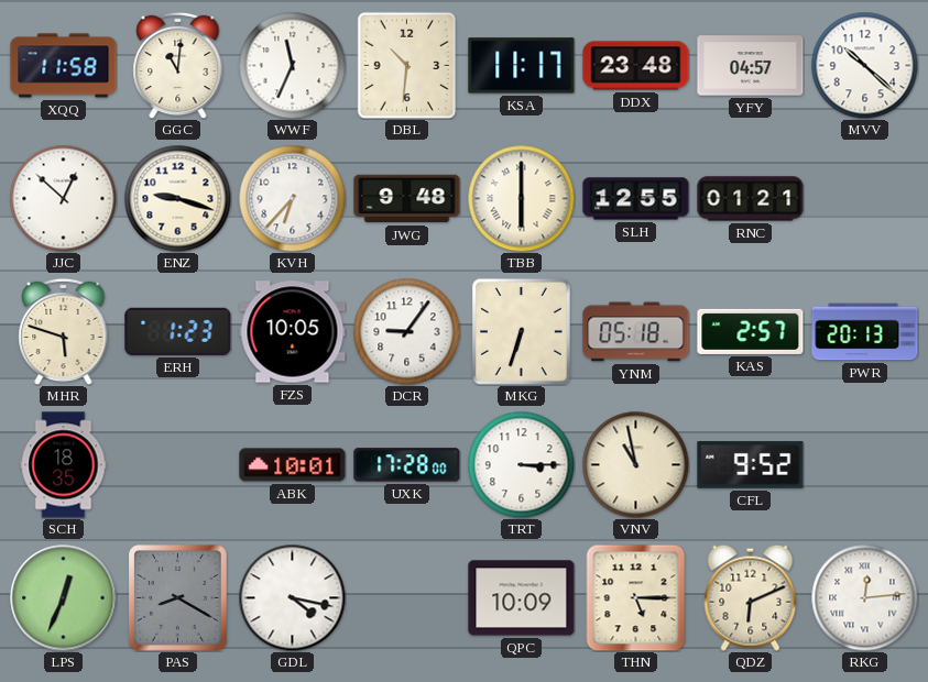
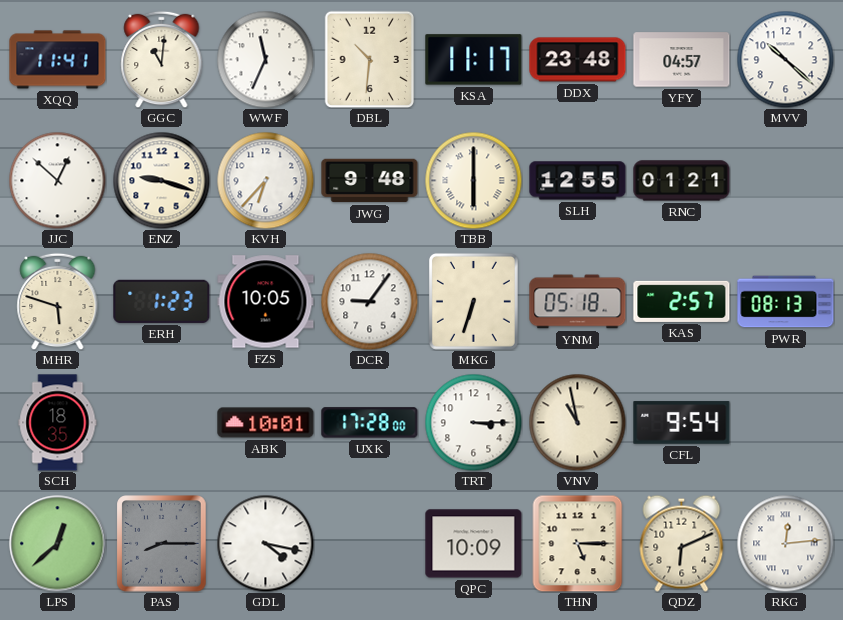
XQQ: 11:58 -> 11:41 (58, 60)
PWR: 20:13 -> 08:13 (786, 302)
CFL: 9:52 -> 9:54 (682, 423)
LPS: 12:34 -> 12:38 (58, 544)
PAS: 8:20 -> 8:15 (162, 544)
